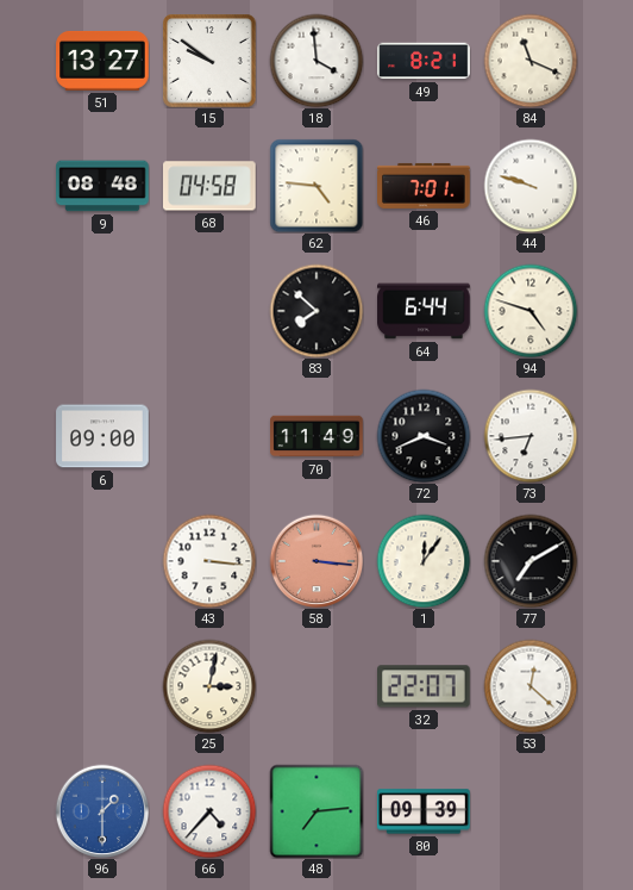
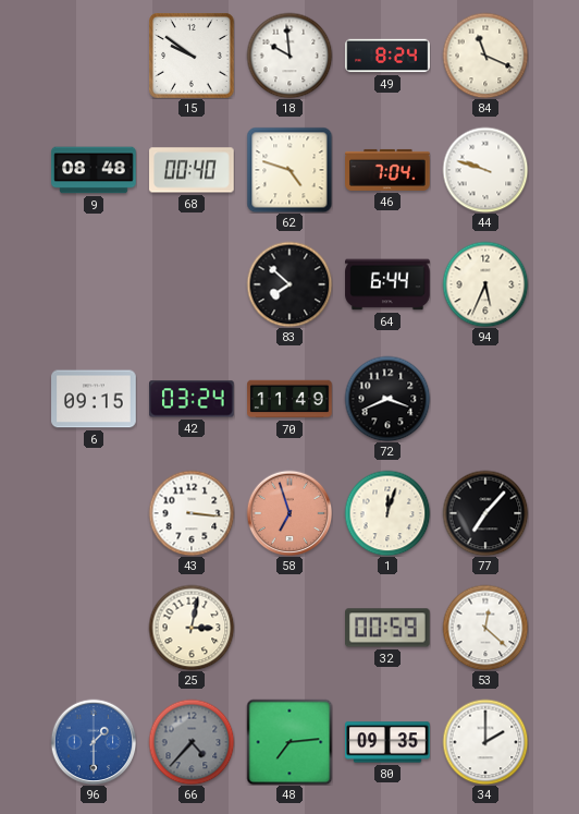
51: 13:27 -> none (102, 61)
18: 3:59 -> 9:59 (289, 56)
49: 8:21 -> 8:24 (387, 56)
68: 04:58 -> 00:40 (193, 170)
62: 4:46 -> 4:48 (289, 170)
46: 7:01 -> 7:04 (387, 170)
94: 4:48 -> 5:34 (485, 284)
6: 09:00 -> 09:15 (94, 399)
42: none -> 03:24 (193, 399)
73: 6:44 -> none (531, 436)
58: 3:16 -> 6:57 (289, 513)
1: 12:06 -> 12:03 (387, 513)
77: 7:10 -> 7:07 (485, 513)
32: 22:07 -> 00:59 (389, 628)
66 dial: white -> grey (192, 742)
80: 09:39 -> 09:35 (387, 742)
34: none -> 2:00 (485, 742)
